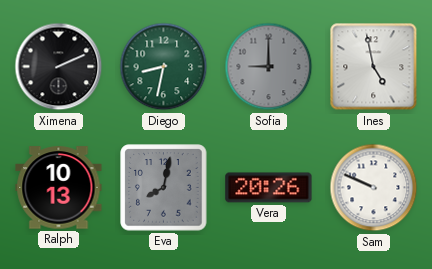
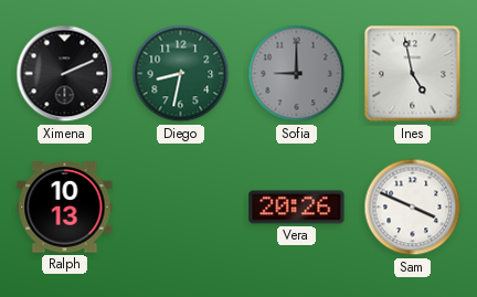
Eva: 8:02 -> none (164, 188)
Sam: 9:49 -> 3:49 (413, 208)
